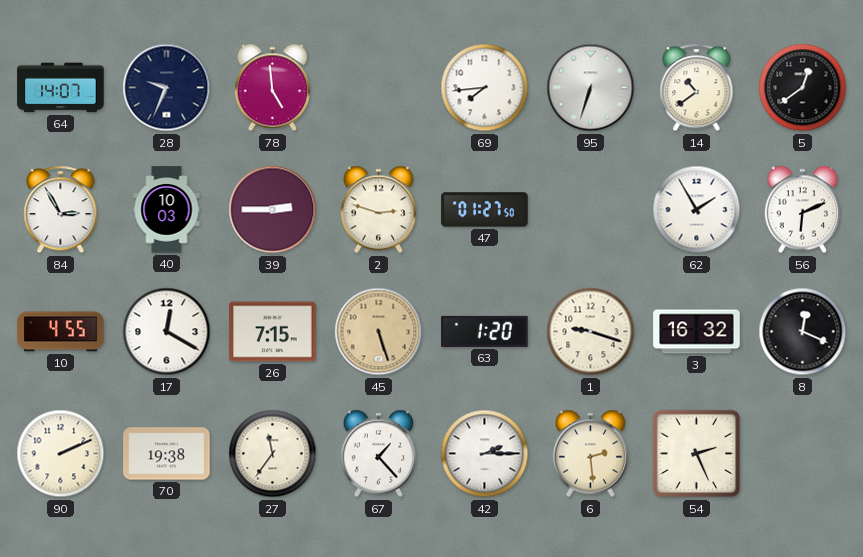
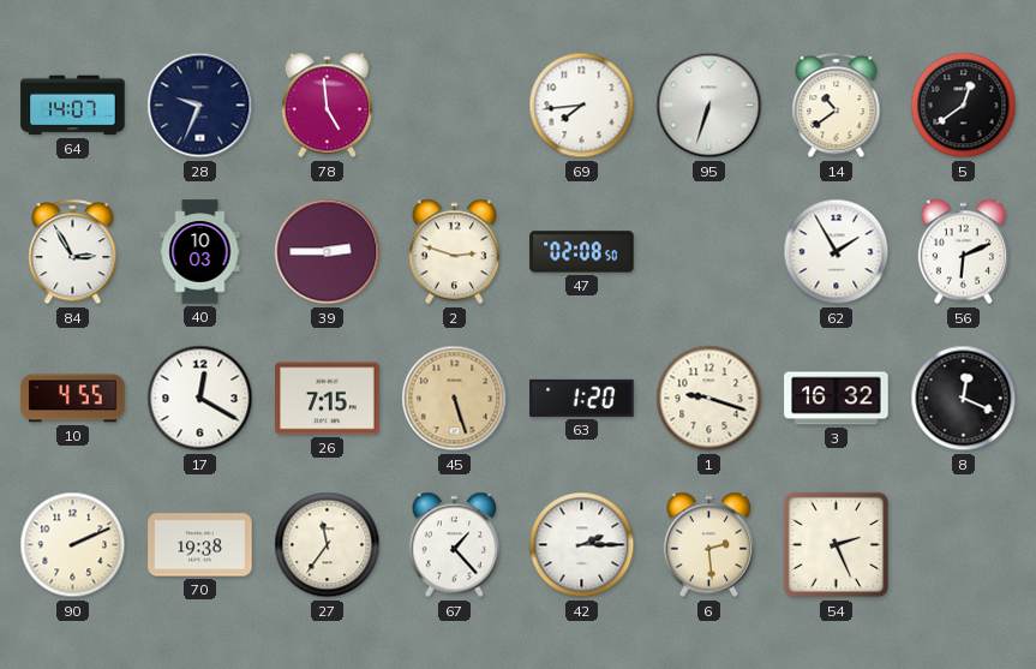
47: 01:27 -> 02:08 (582, 252)
